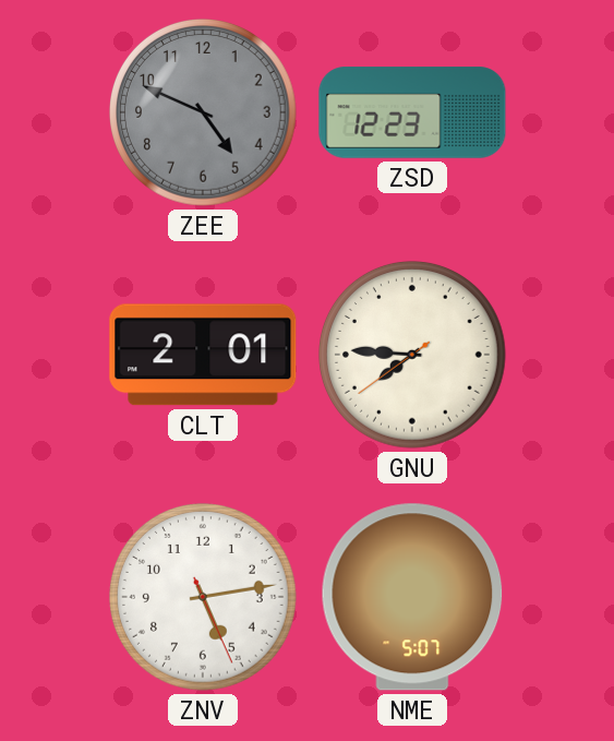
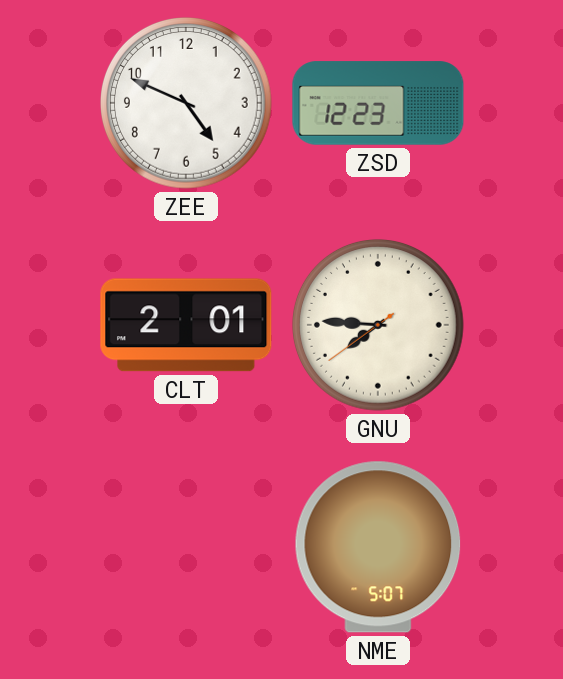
ZEE dial: grey -> white (187, 104)
ZNV: 5:13 -> none (204, 598)
